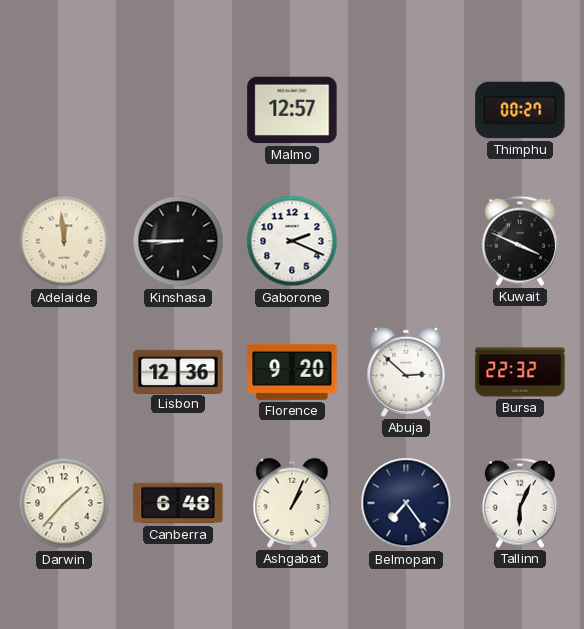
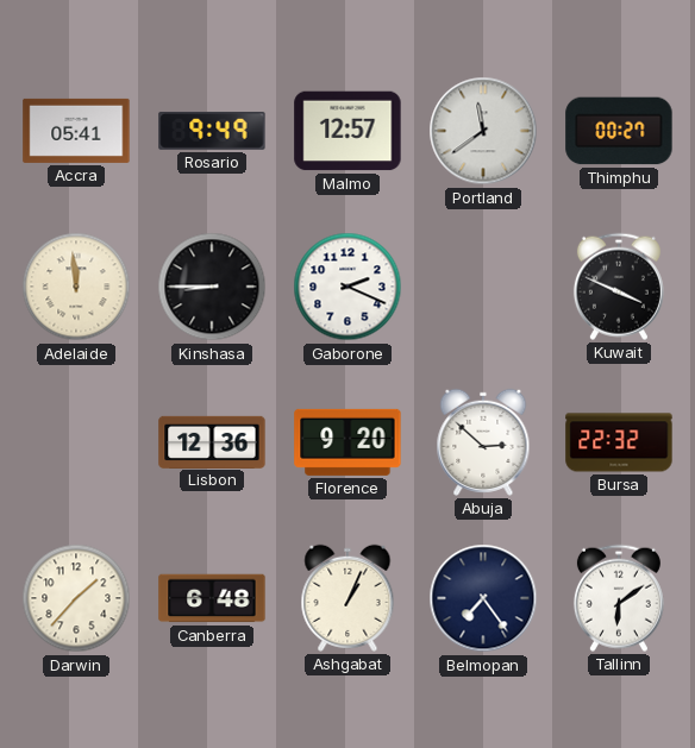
Accra: none -> 05:41 (76, 131)
Rosario: none -> 9:49 (212, 131)
Portland: none -> 11:39 (483, 131)
Tallinn: 6:04 -> 6:09 (619, 598)
